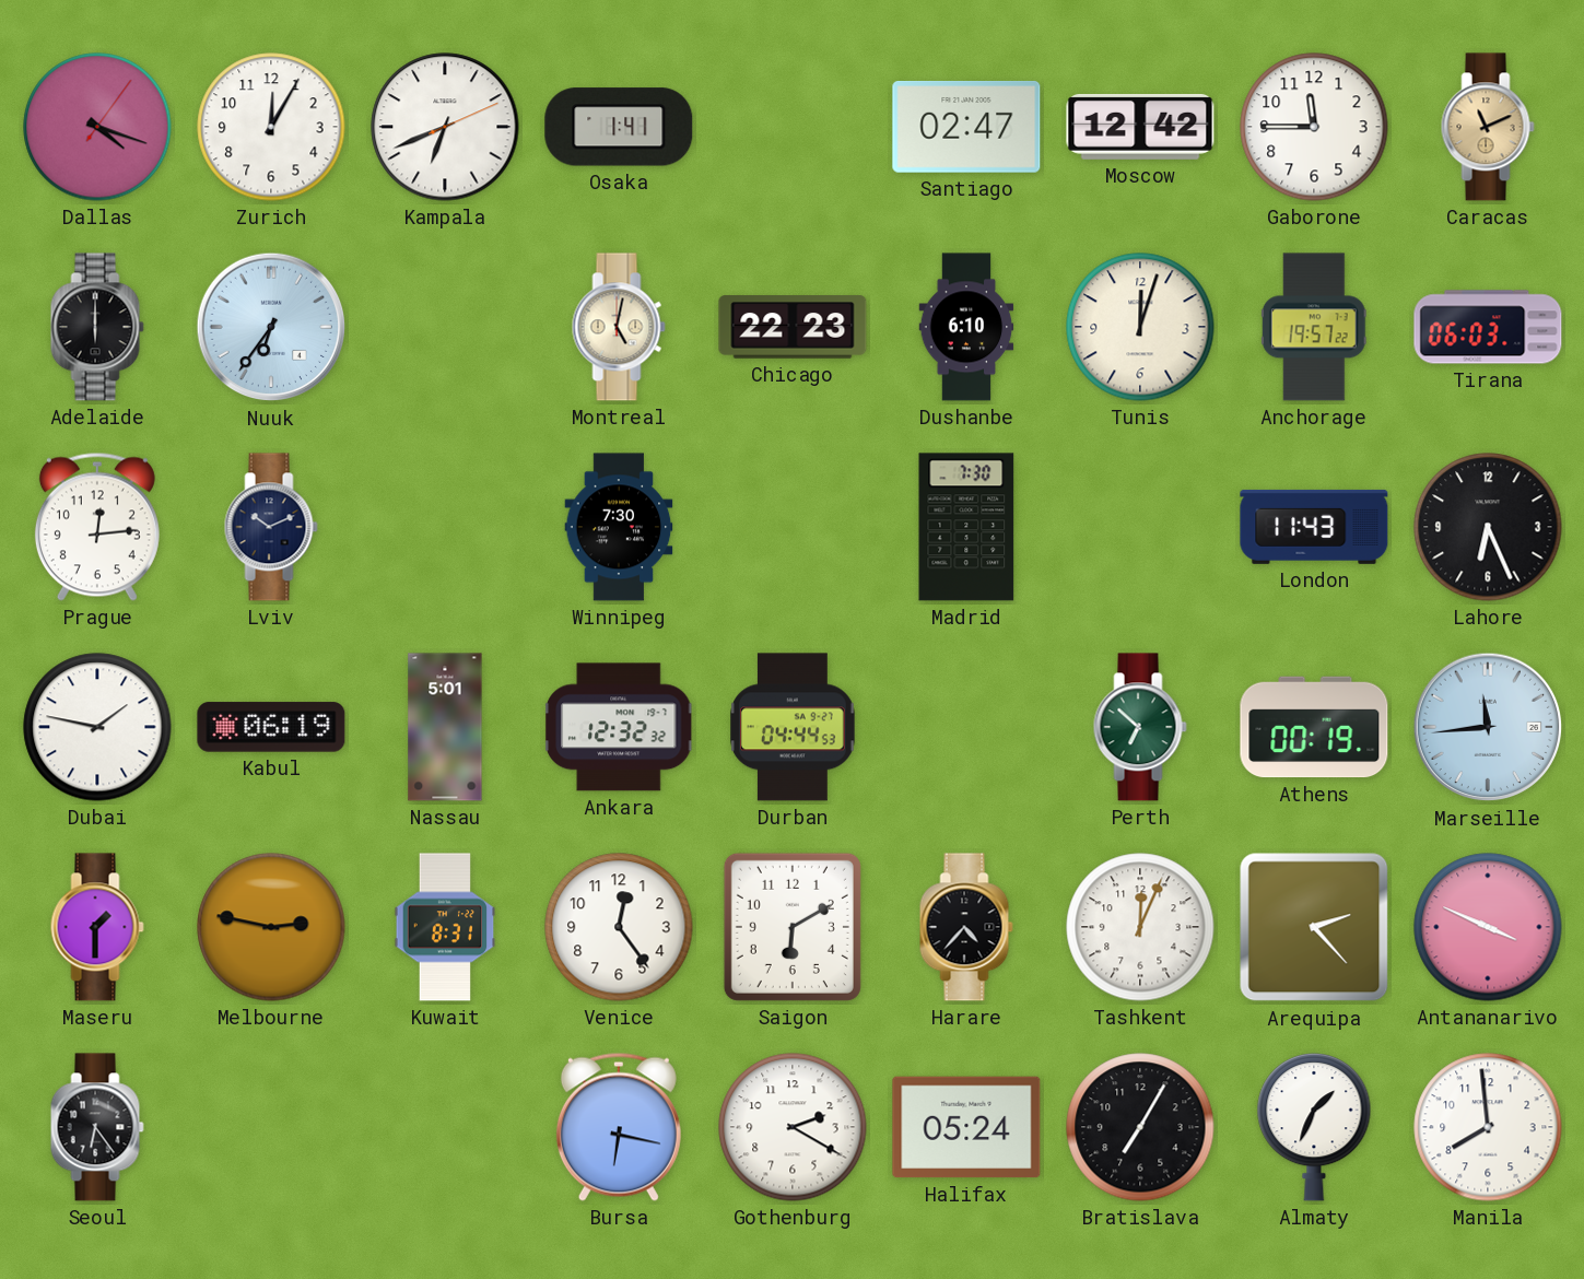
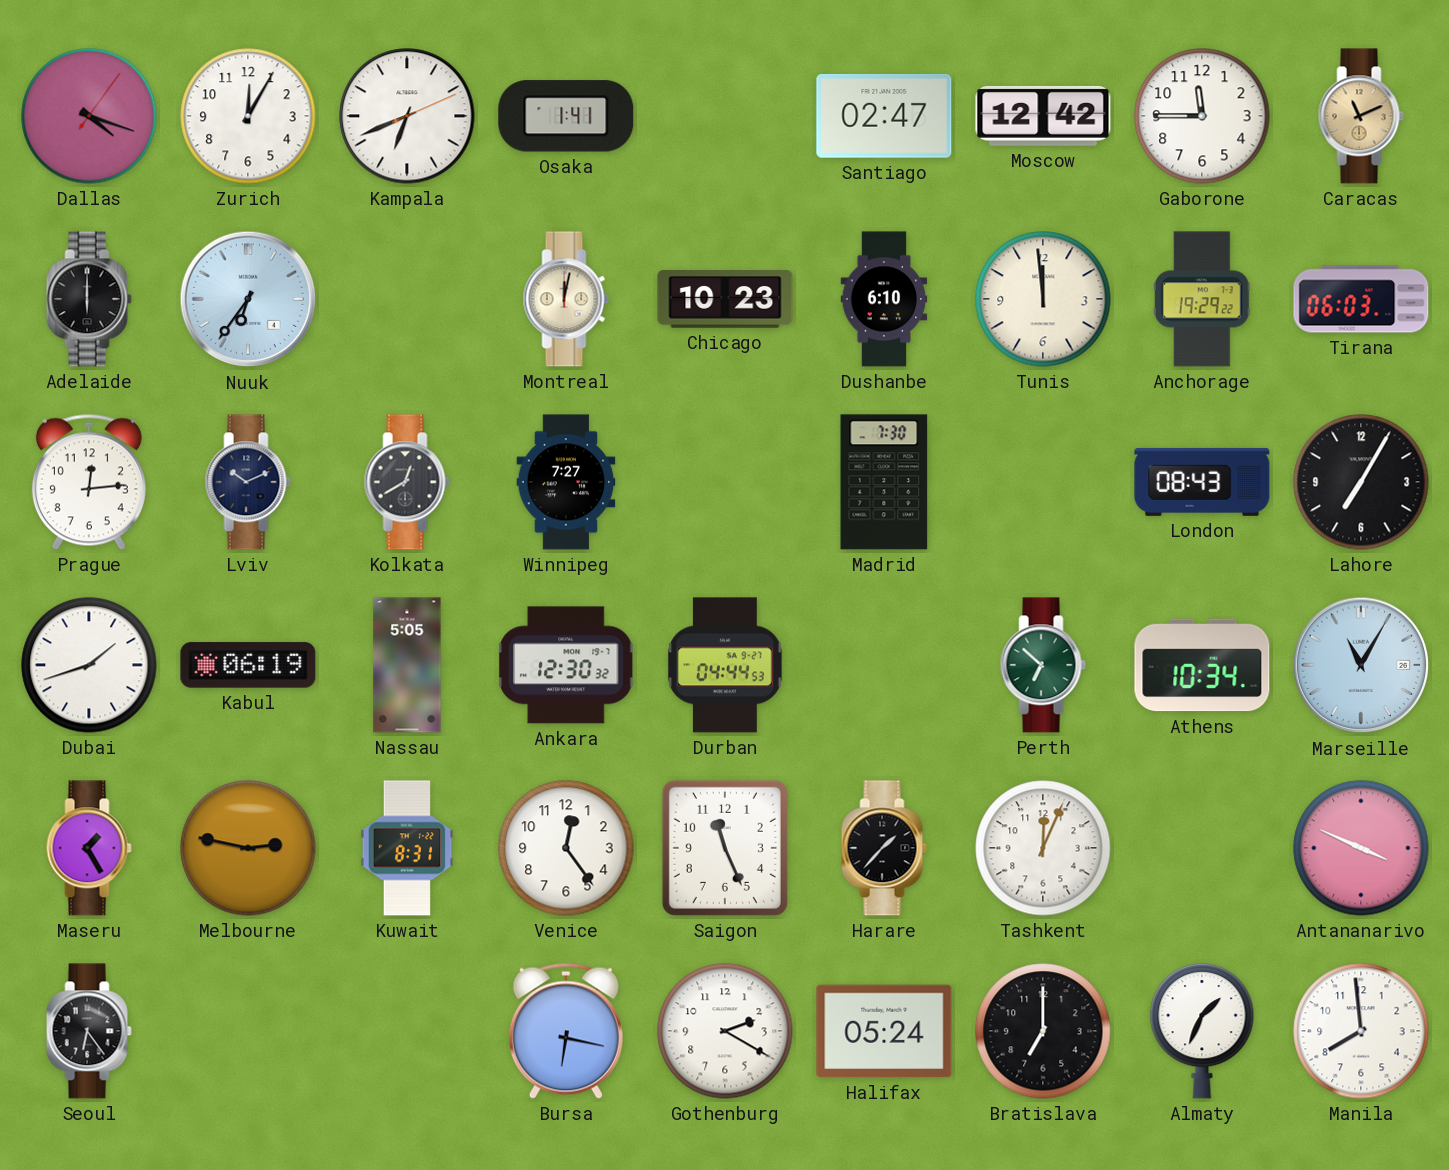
Montreal: 5:02 -> 12:02 (566, 299)
Chicago: 22:23 -> 10:23 (725, 299)
Tunis: 12:03 -> 11:59 (1043, 299)
Anchorage: 19:57 -> 19:29 (1202, 299)
Kolkata: none -> 12:40 (407, 482)
Winnipeg: 7:30 -> 7:27 (566, 482)
London: 11:43 -> 08:43 (1202, 482)
Lahore: 6:26 -> 7:05 (1361, 482)
Dubai: 1:47 -> 1:42 (89, 665)
Nassau: 5:01 -> 5:05 (407, 665)
Ankara: 12:32 -> 12:30 (566, 665)
Athens: 00:19 -> 10:34 (1202, 665)
Marseille: 11:44 -> 11:05 (1361, 665)
Maseru: 1:30 -> 1:25 (89, 848)
Saigon: 6:10 -> 11:26 (725, 848)
Harare: 4:37 -> 1:37 (884, 848)
Arequipa: 2:23 -> none (1314, 927)
Bratislava: 7:05 -> 7:00 (1043, 1031)
